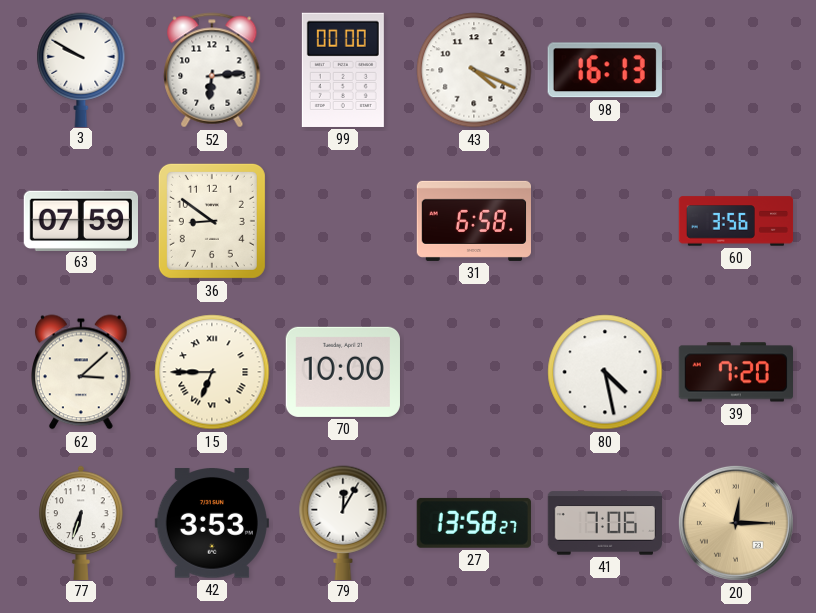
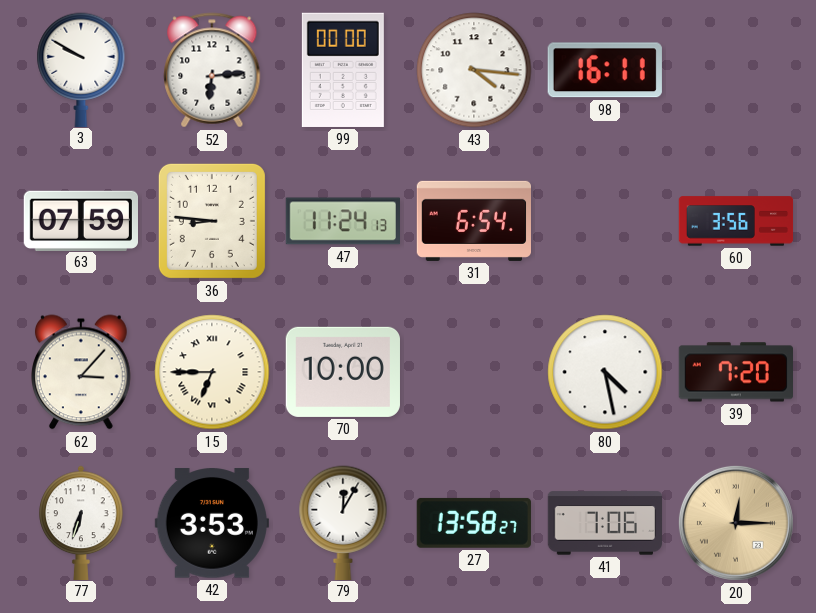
43: 4:19 -> 4:16 (474, 70)
98: 16:13 -> 16:11 (605, 70)
36: 8:51 -> 8:46 (212, 221)
47: none -> 11:24 (342, 221)
31: 6:58 -> 6:54 (473, 221)
62: 3:08 -> 3:07 (82, 372)
